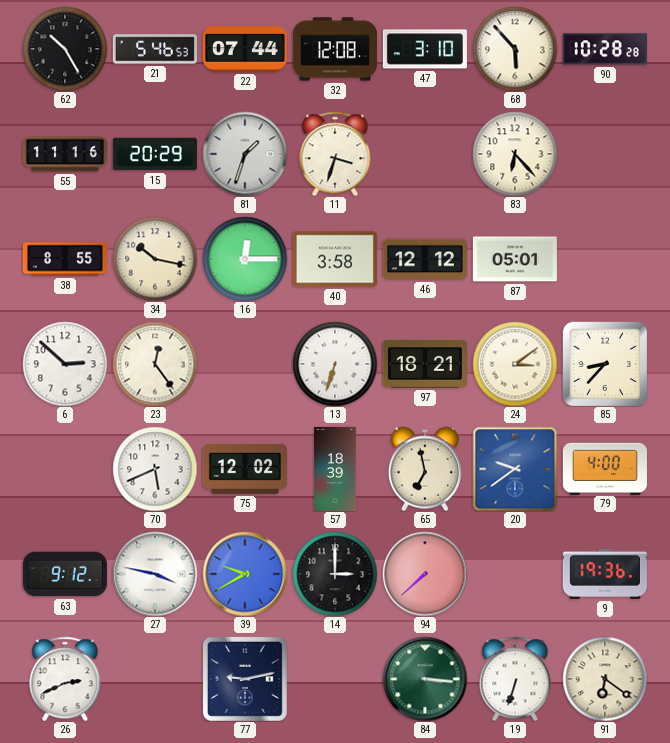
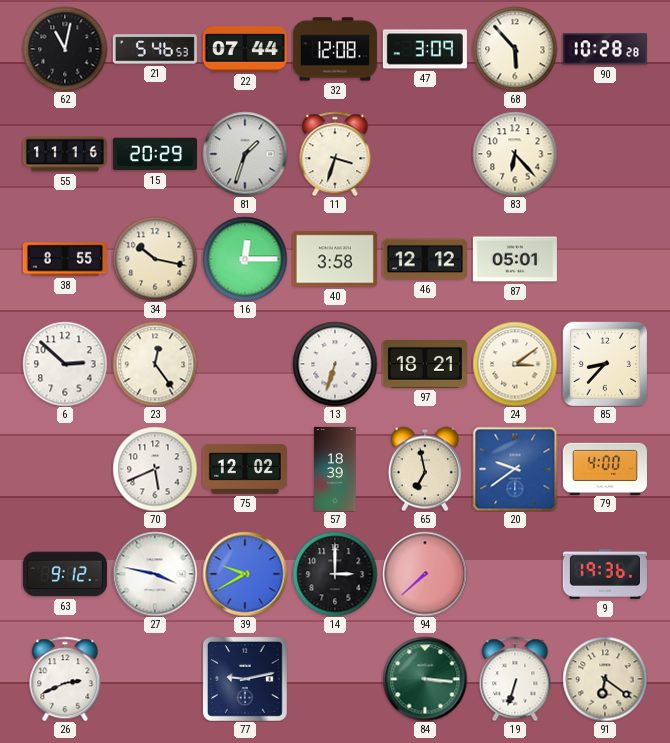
62: 10:25 -> 11:02 (65, 49)
47: 3:10 -> 3:09 (425, 49)
